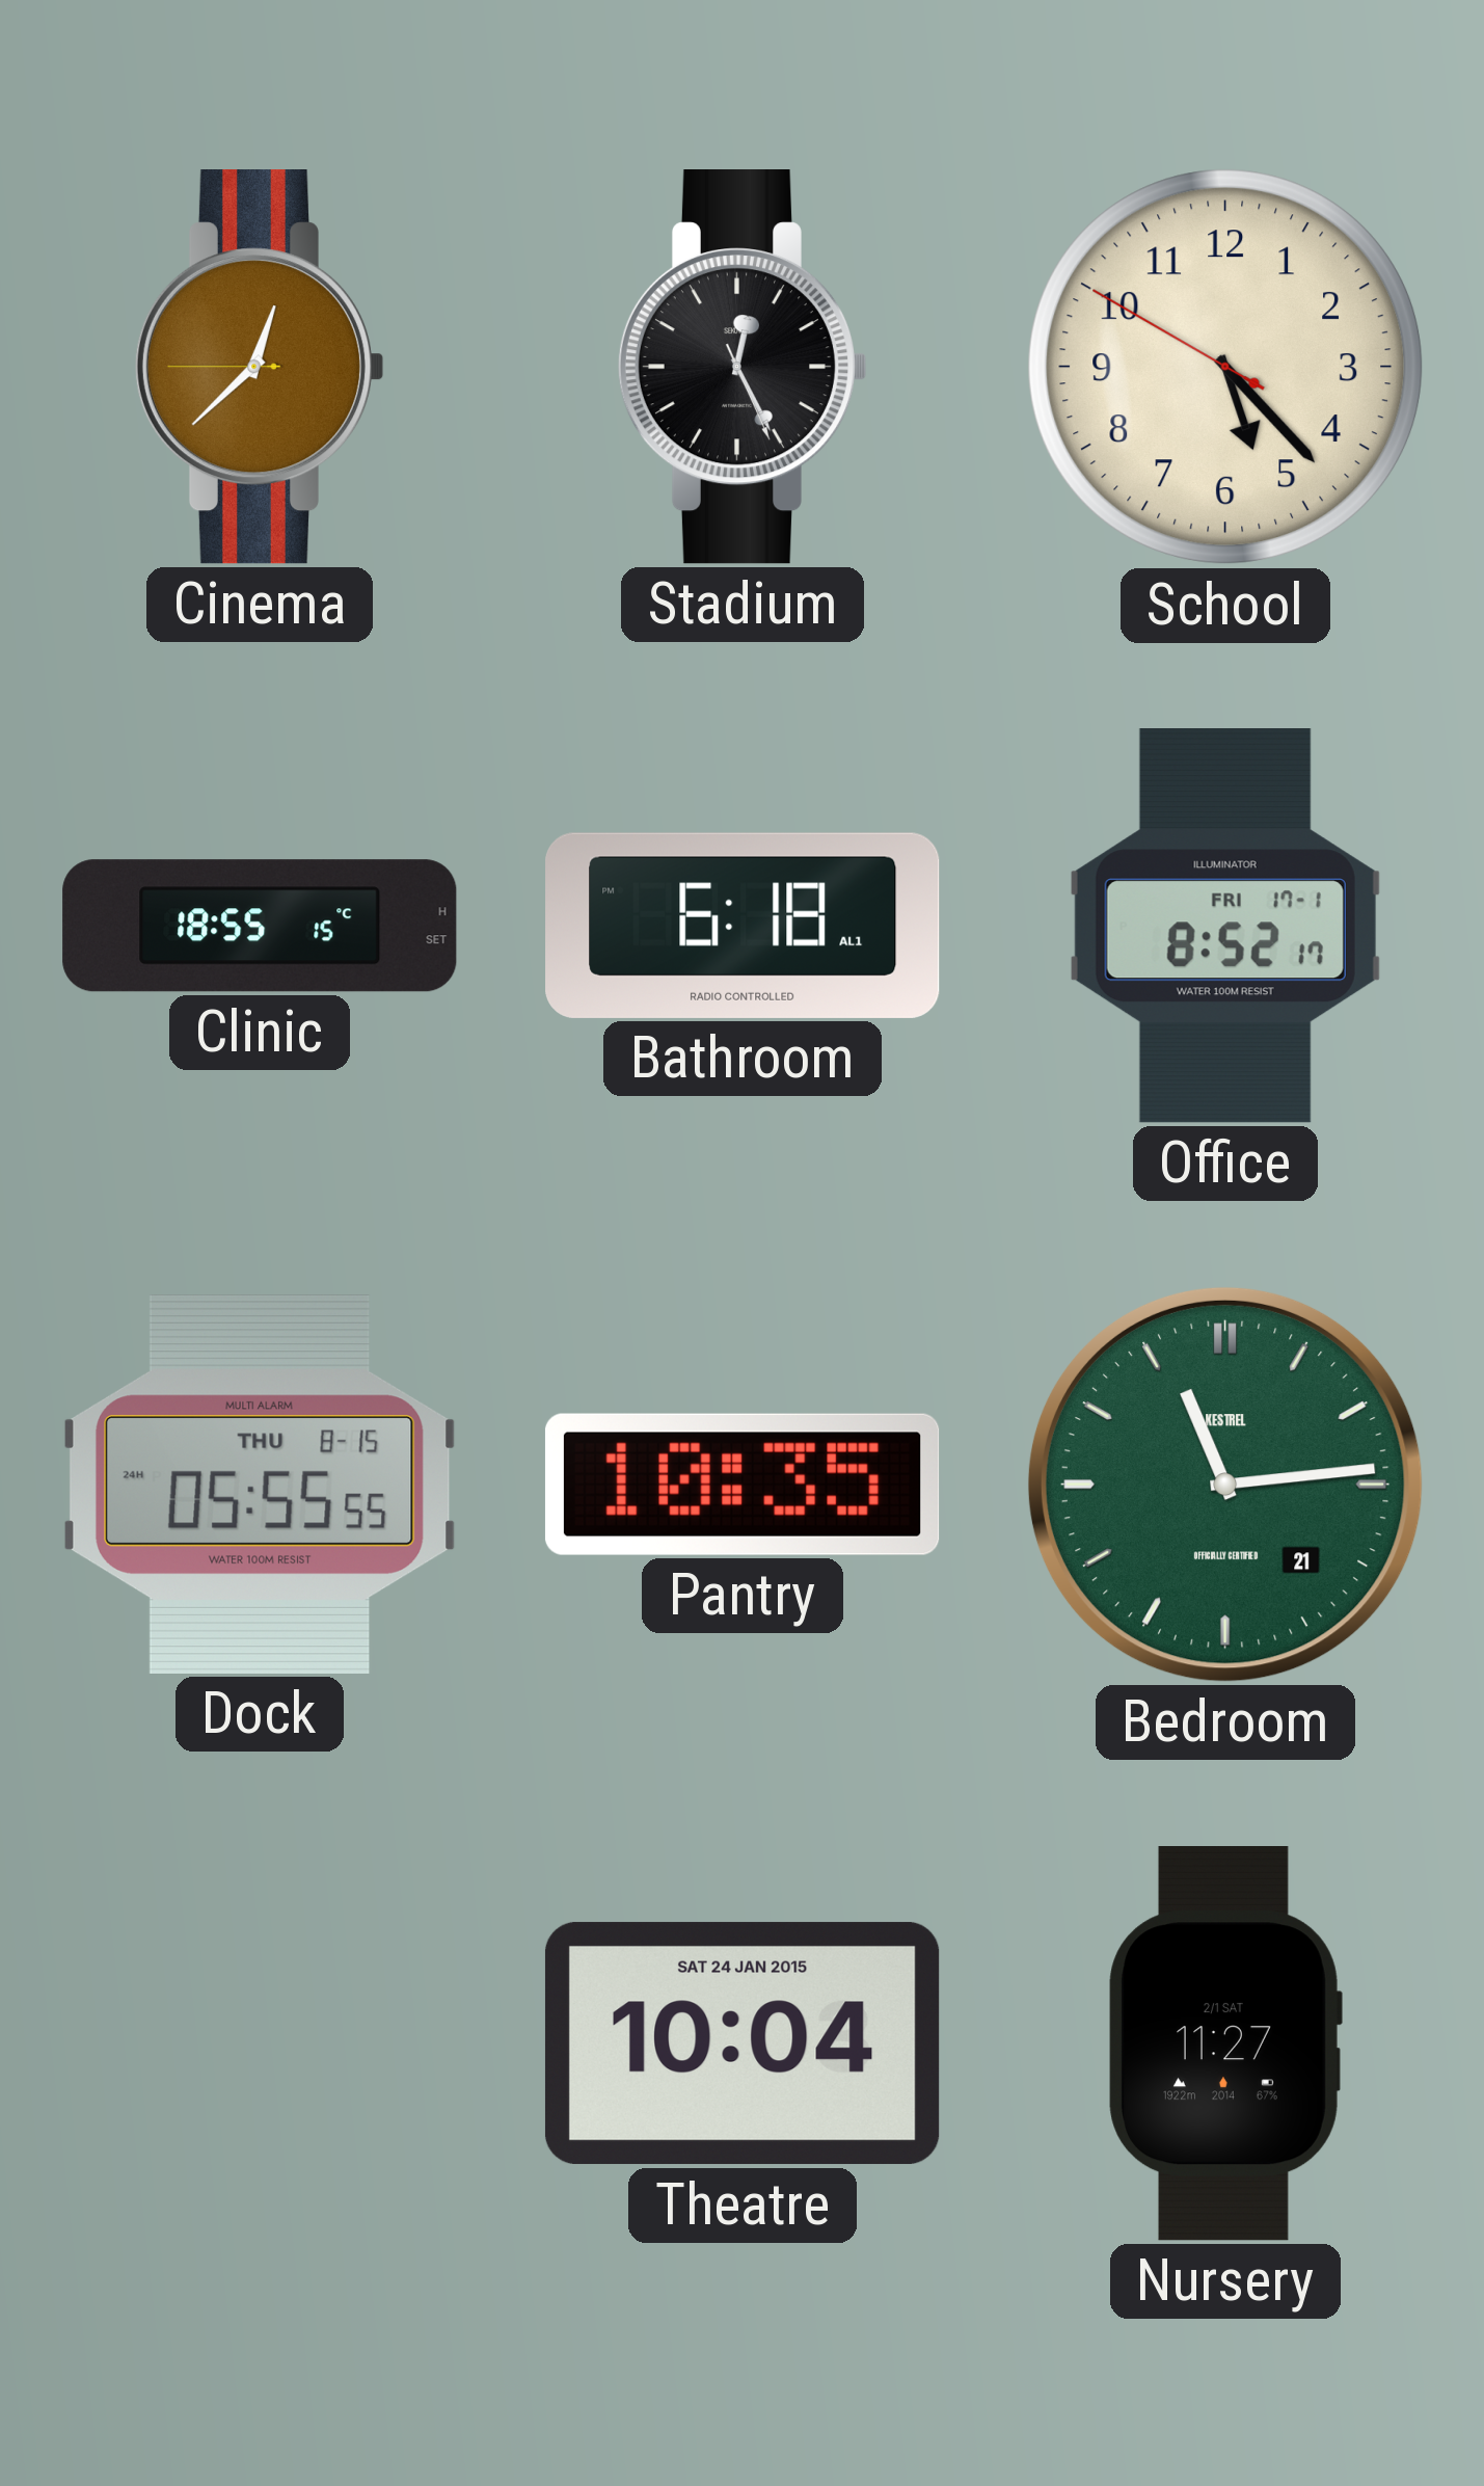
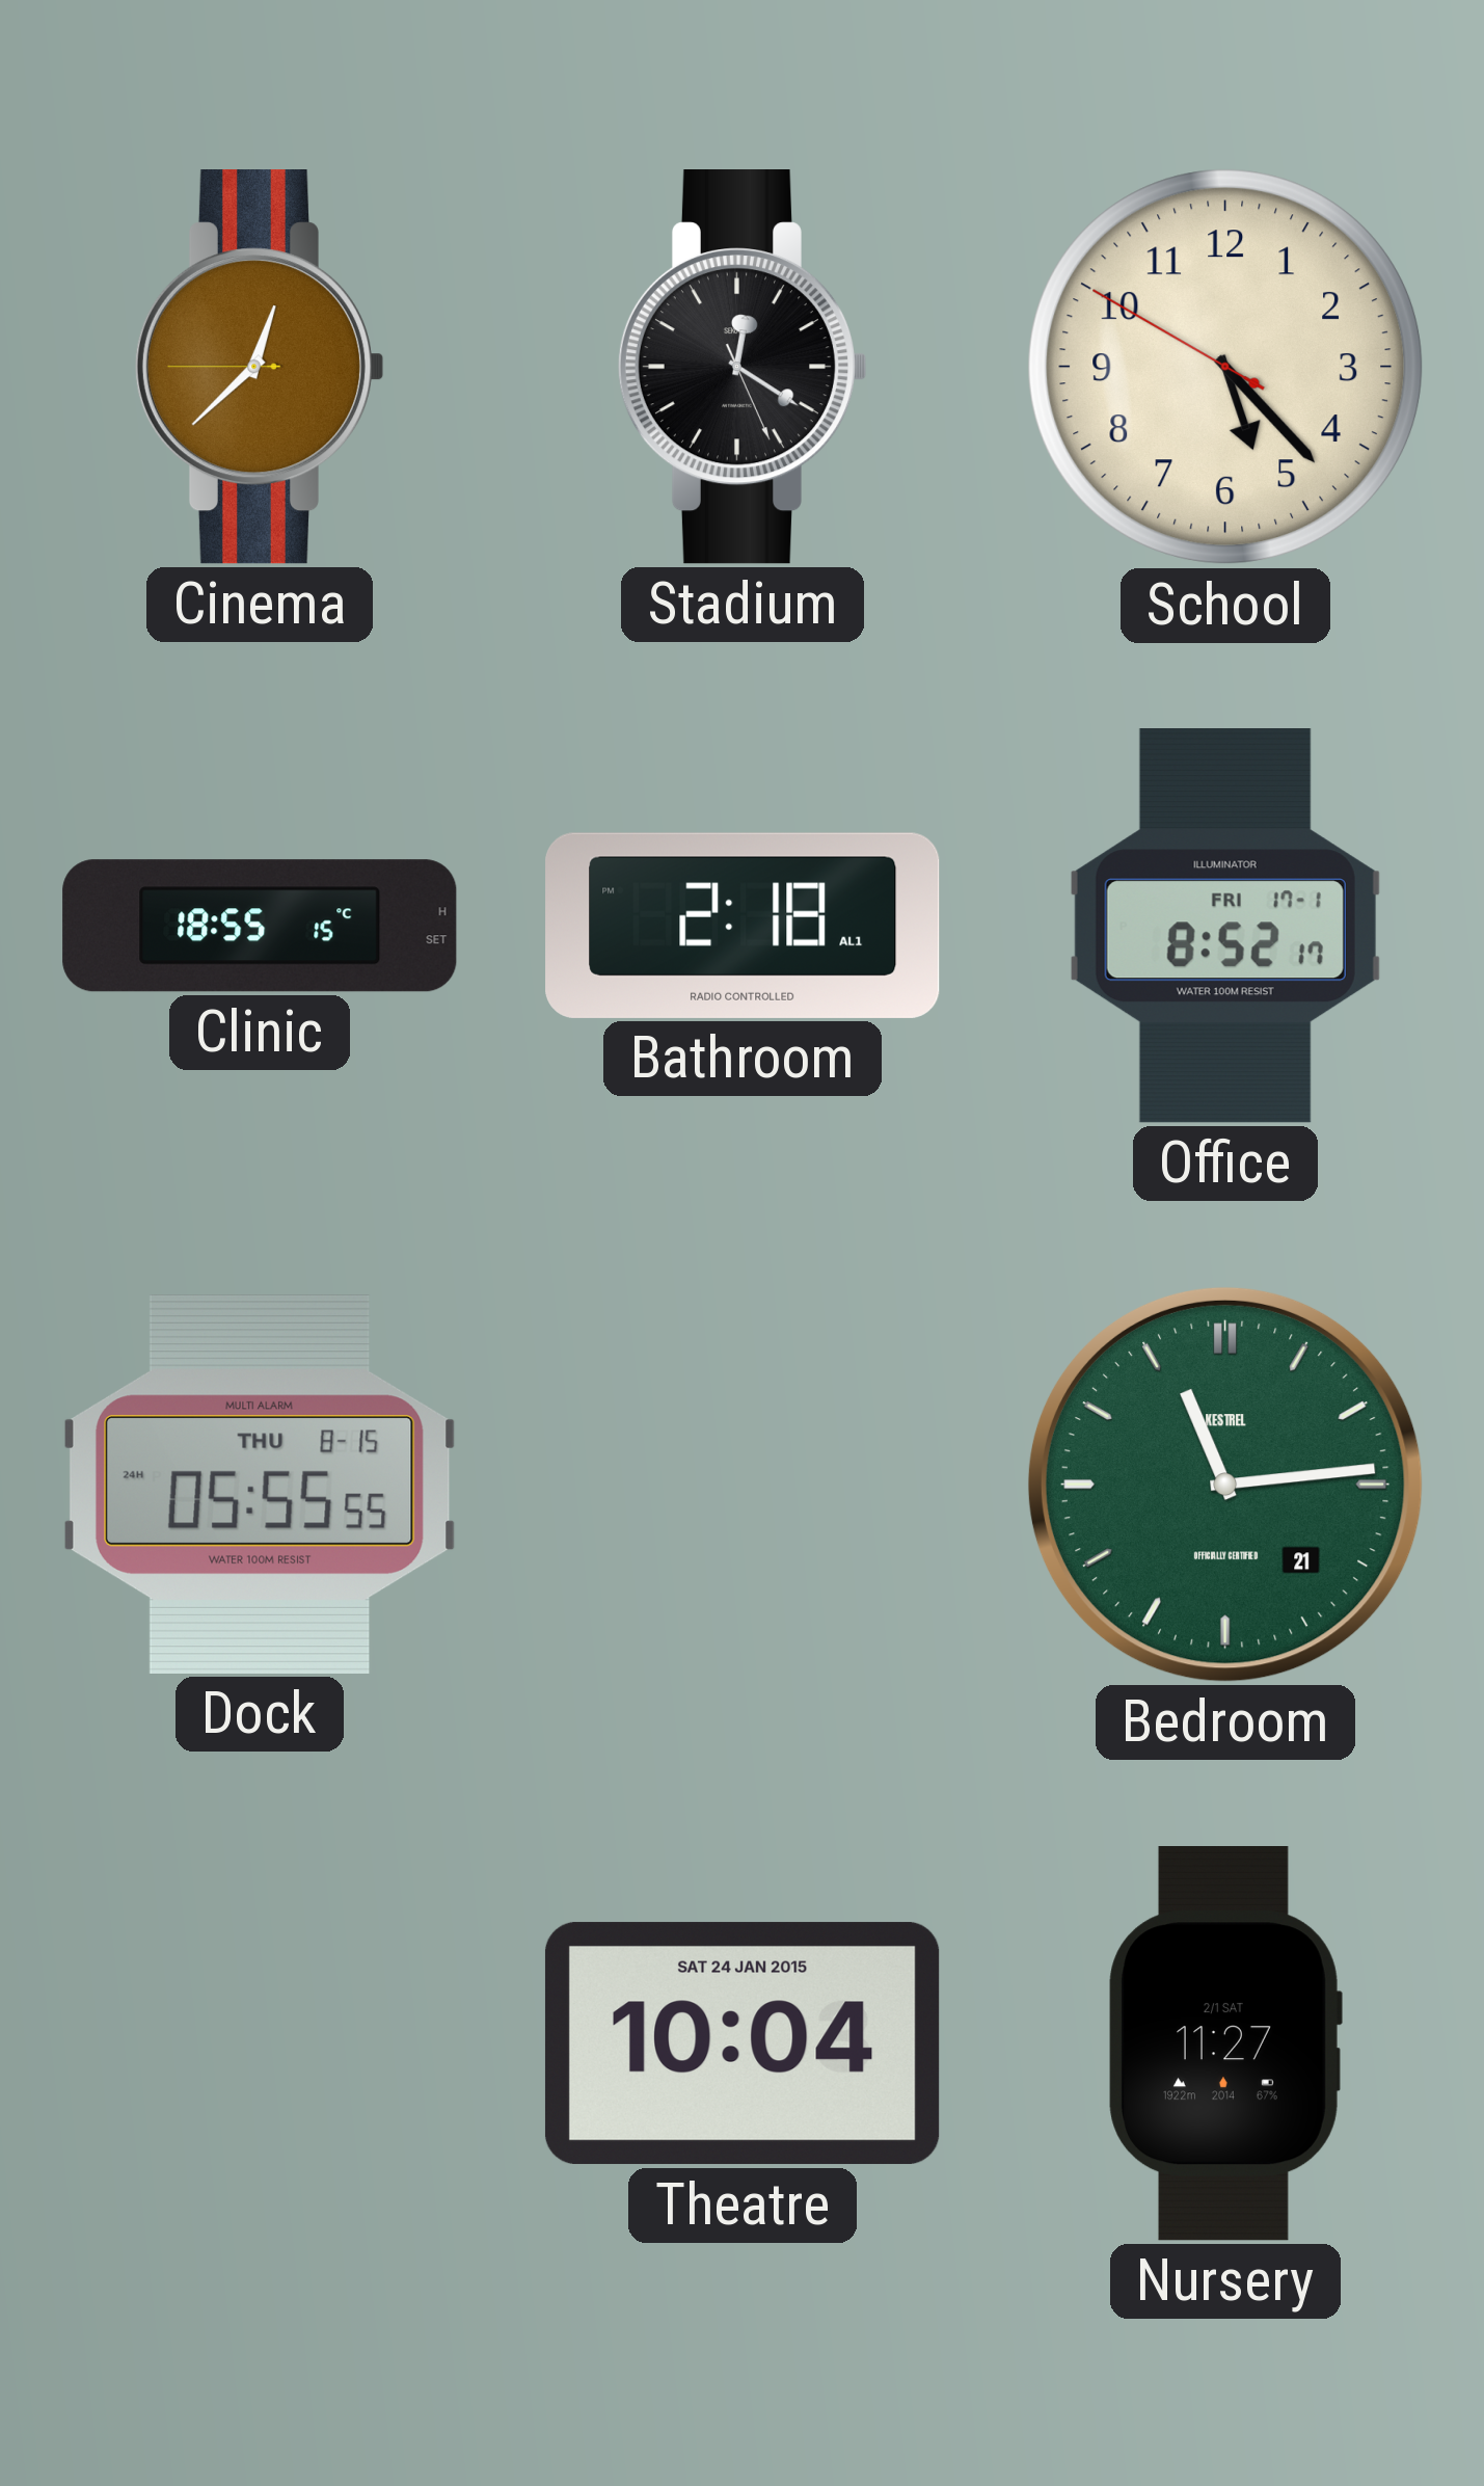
Stadium: 12:25 -> 12:20 (743, 368)
Bathroom: 6:18 -> 2:18 (743, 926)
Pantry: 10:35 -> none (743, 1485)
